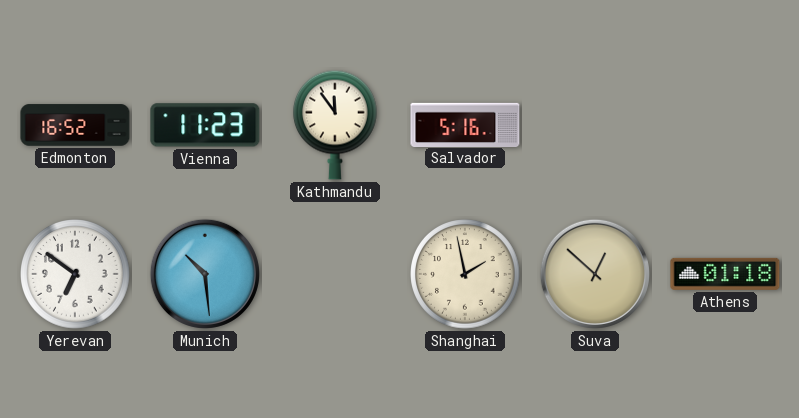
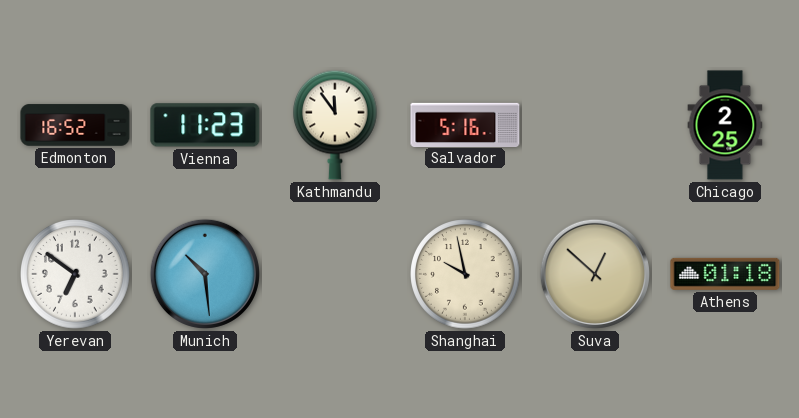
Chicago: none -> 2:25 (725, 125)
Shanghai: 1:58 -> 9:58 (465, 274)
